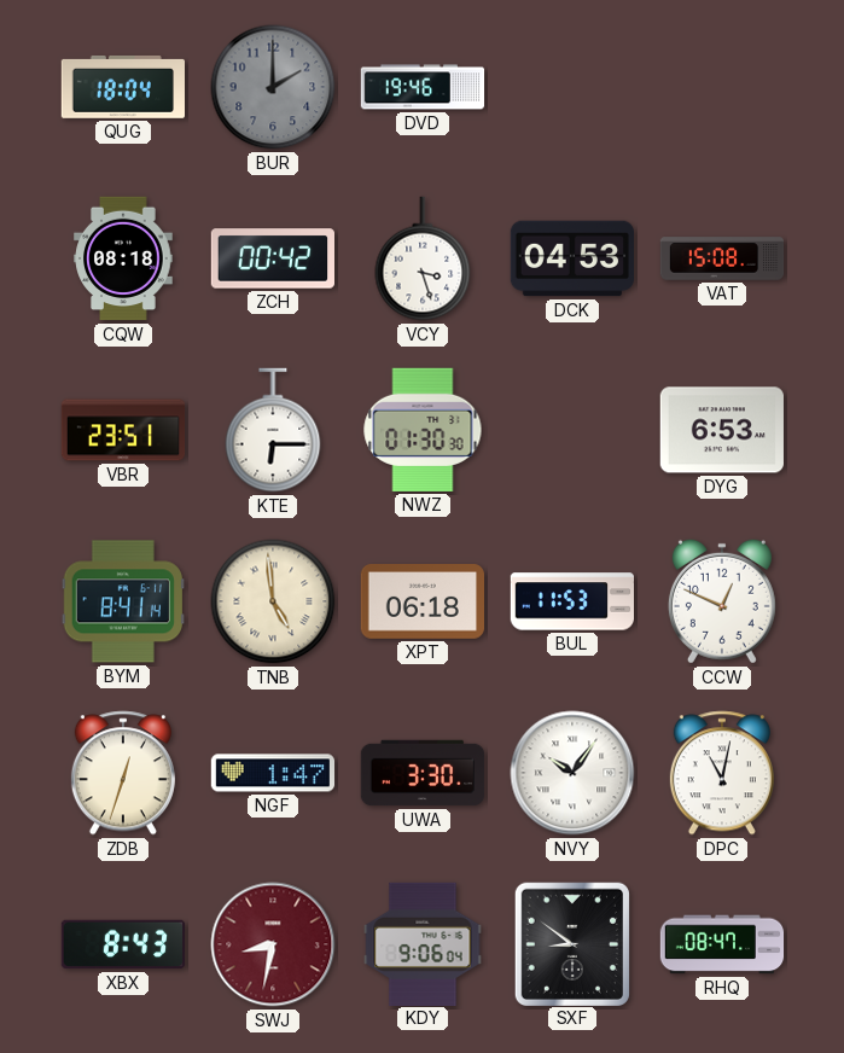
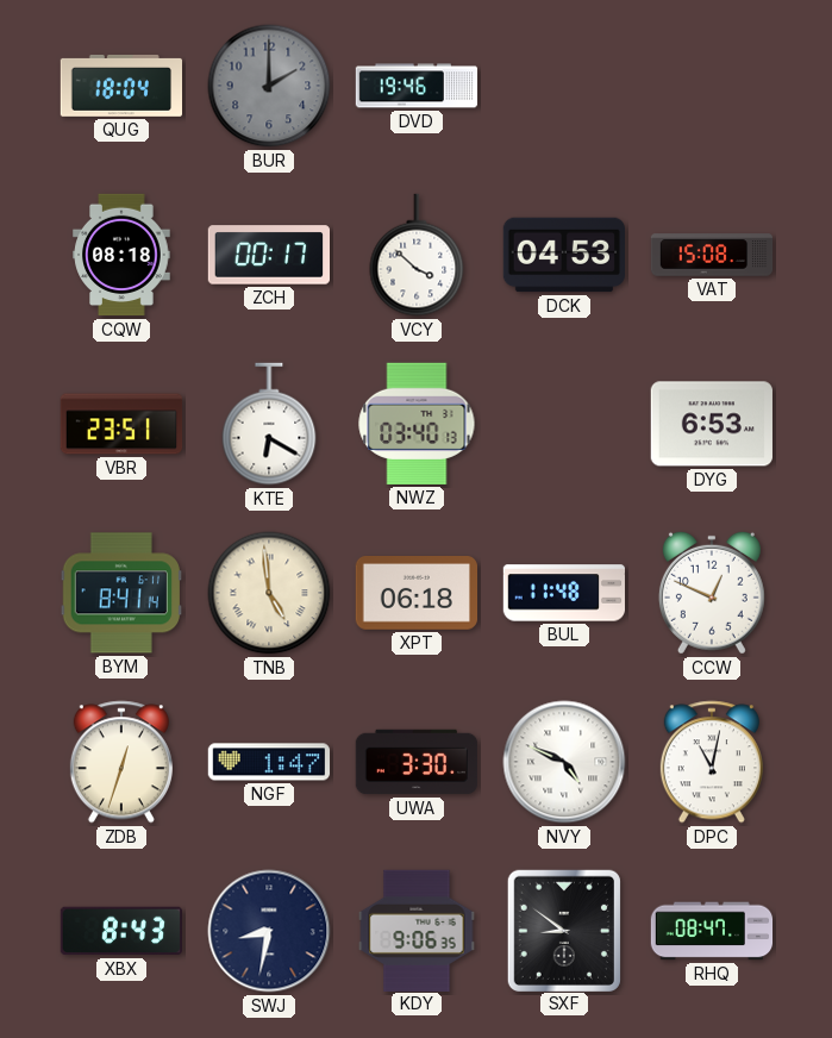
ZCH: 00:42 -> 00:17 (268, 255)
VCY: 3:27 -> 3:52 (417, 255)
KTE: 6:15 -> 6:20 (269, 424)
NWZ: 01:30 -> 03:40 (417, 424)
BUL: 11:53 -> 11:48 (563, 593)
NVY: 10:06 -> 4:49 (564, 762)
SWJ dial: burgundy -> navy (269, 931)
KDY: 9:06:04 -> 9:06:35 (417, 930)
